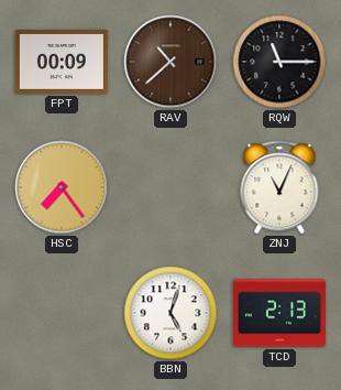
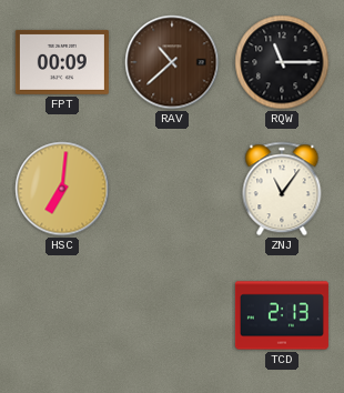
HSC: 7:24 -> 7:01 (62, 189)
ZNJ: 11:04 -> 11:06 (282, 189)
BBN: 5:03 -> none (170, 313)
